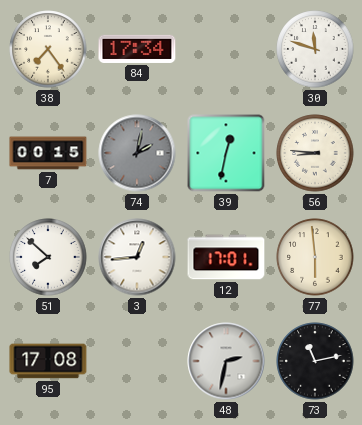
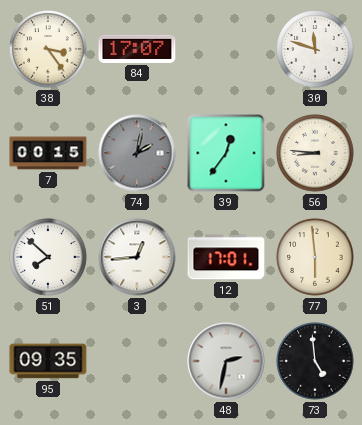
38: 7:24 -> 3:24 (48, 49)
84: 17:34 -> 17:07 (137, 49)
39: 12:32 -> 12:36 (226, 153)
95: 17:08 -> 09:35 (48, 361)
73: 11:13 -> 4:59 (315, 361)
